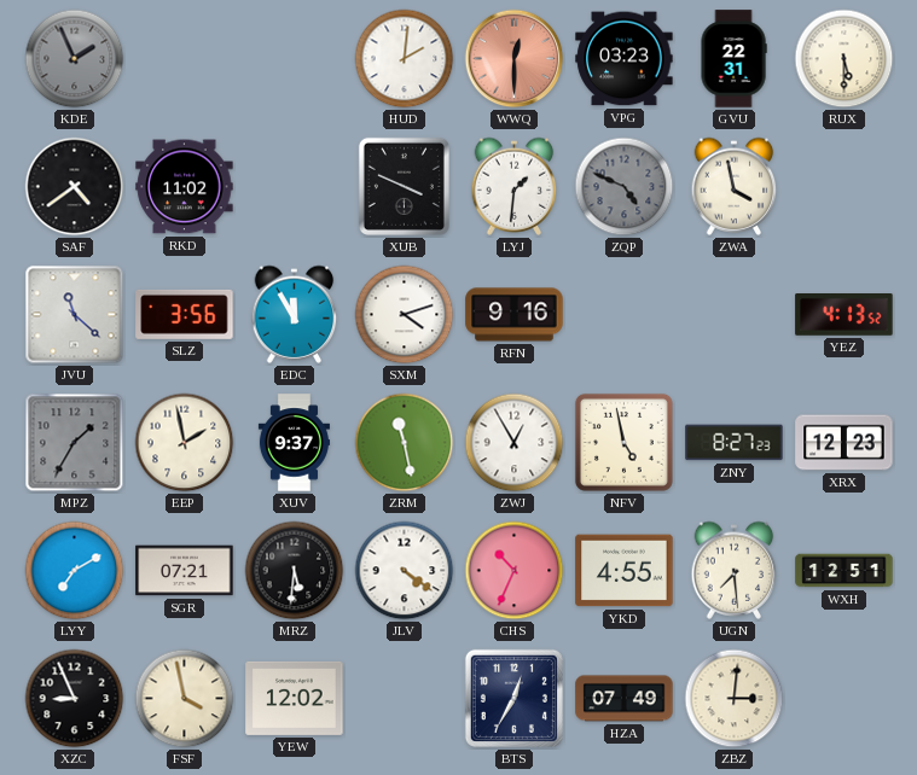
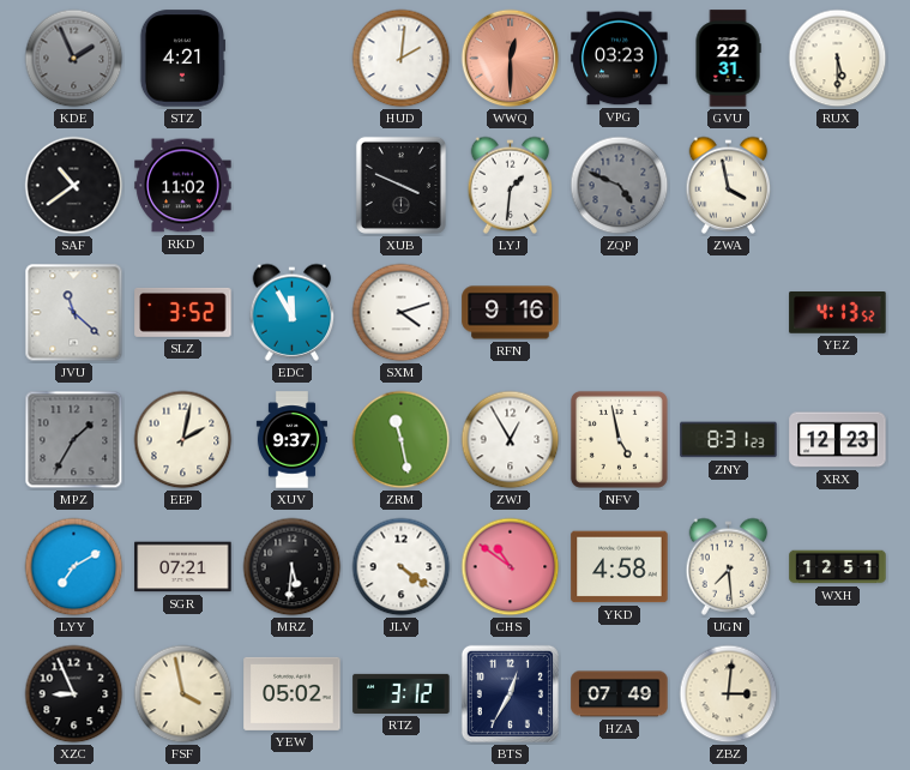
STZ: none -> 4:21 (182, 59)
SAF: 4:39 -> 10:39 (74, 186)
SLZ: 3:56 -> 3:52 (183, 312)
EEP: 1:58 -> 2:02 (183, 440)
ZNY: 8:27 -> 8:31 (729, 440)
CHS: 10:34 -> 10:51 (511, 567)
YKD: 4:55 -> 4:58 (620, 567)
YEW: 12:02 -> 05:02 (293, 693)
RTZ: none -> 3:12 (402, 693)
